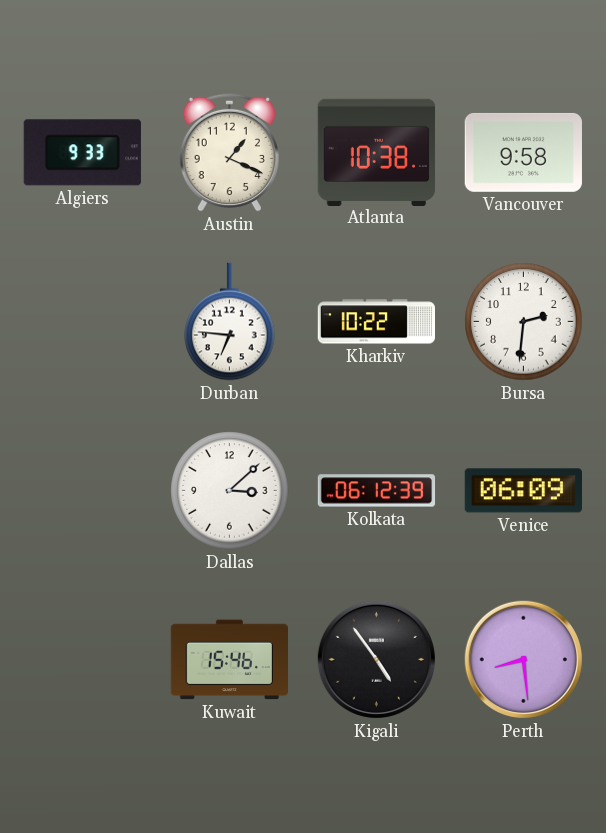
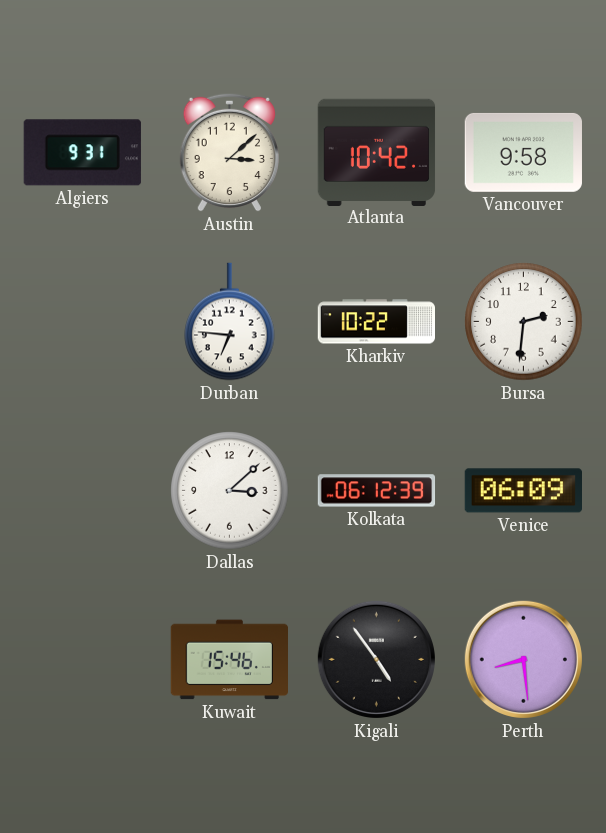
Algiers: 9:33 -> 9:31 (82, 153)
Austin: 1:19 -> 3:08 (229, 152)
Atlanta: 10:38 -> 10:42 (377, 152)
